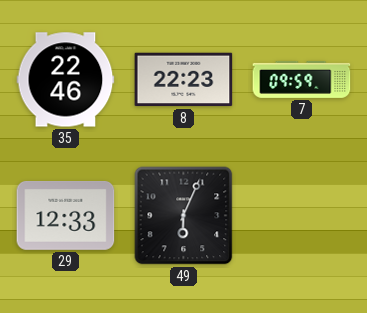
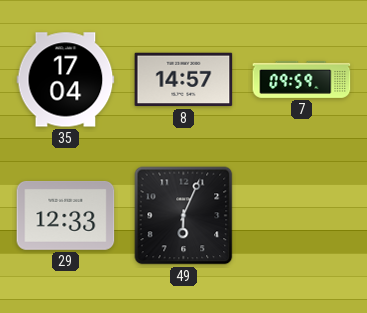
35: 22:46 -> 17:04 (66, 80)
8: 22:23 -> 14:57 (184, 80)
